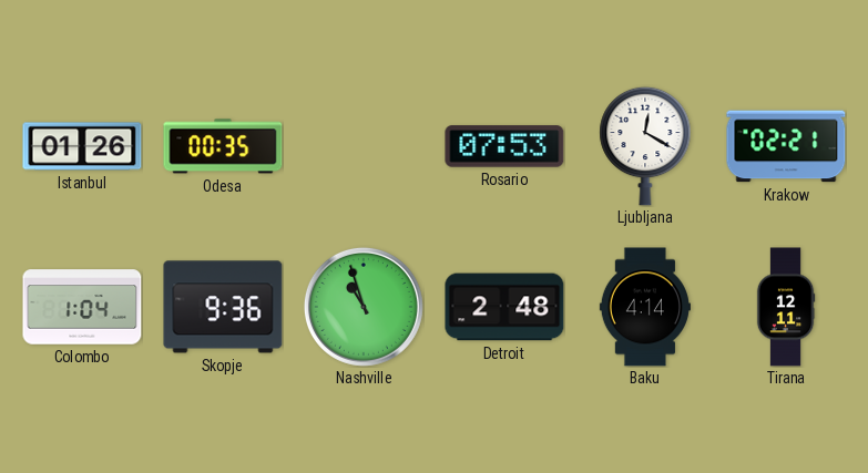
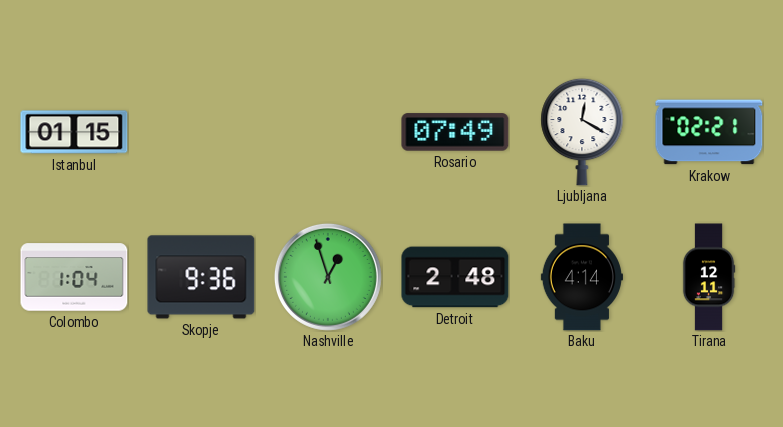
Istanbul: 01:26 -> 01:15 (74, 132)
Odesa: 00:35 -> none (223, 146)
Rosario: 07:53 -> 07:49 (455, 132)
Nashville: 10:57 -> 12:57 (328, 277)
